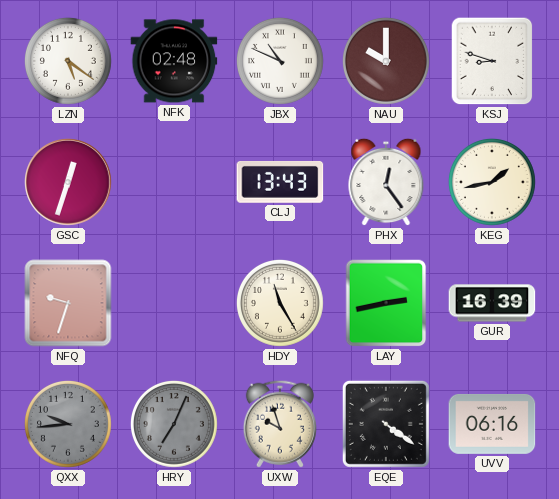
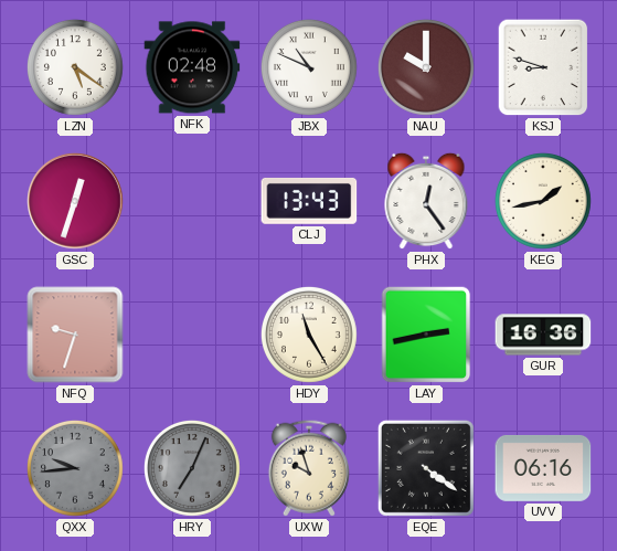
GUR: 16:39 -> 16:36 (543, 335)
